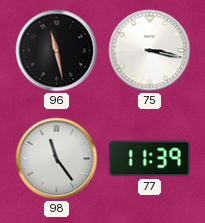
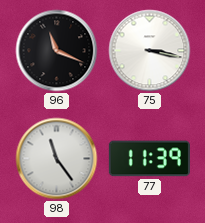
96: 11:28 -> 11:19 (57, 51)
